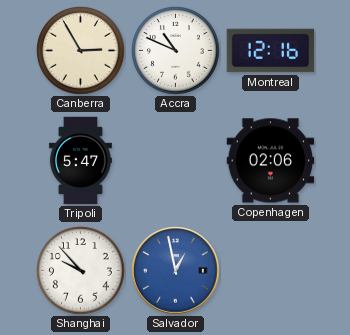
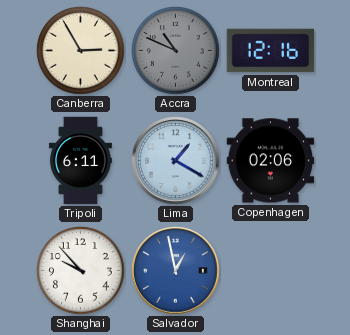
Accra dial: white -> grey (176, 51)
Tripoli: 5:47 -> 6:11 (80, 161)
Lima: none -> 1:20 (176, 161)
